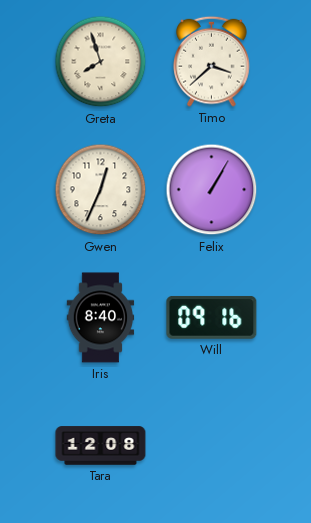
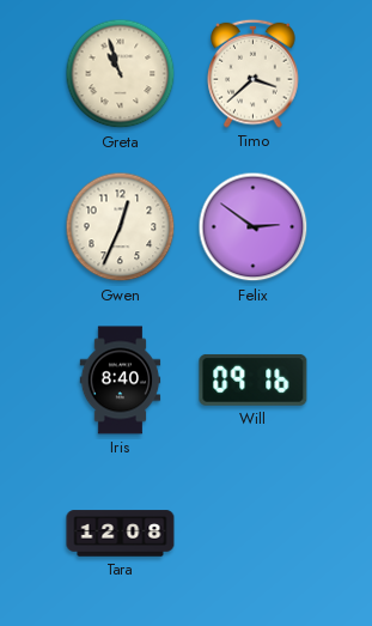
Greta: 7:57 -> 10:57 (121, 74)
Felix: 1:05 -> 2:51 (254, 227)
